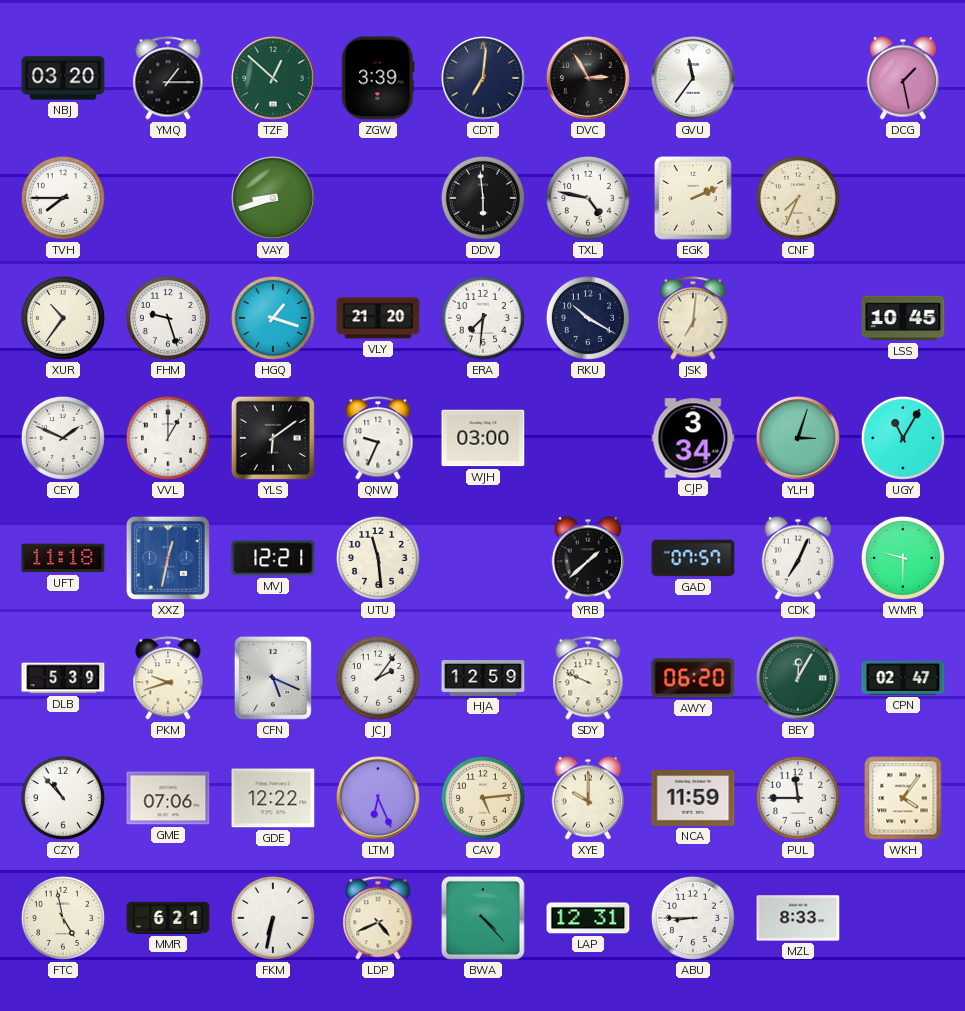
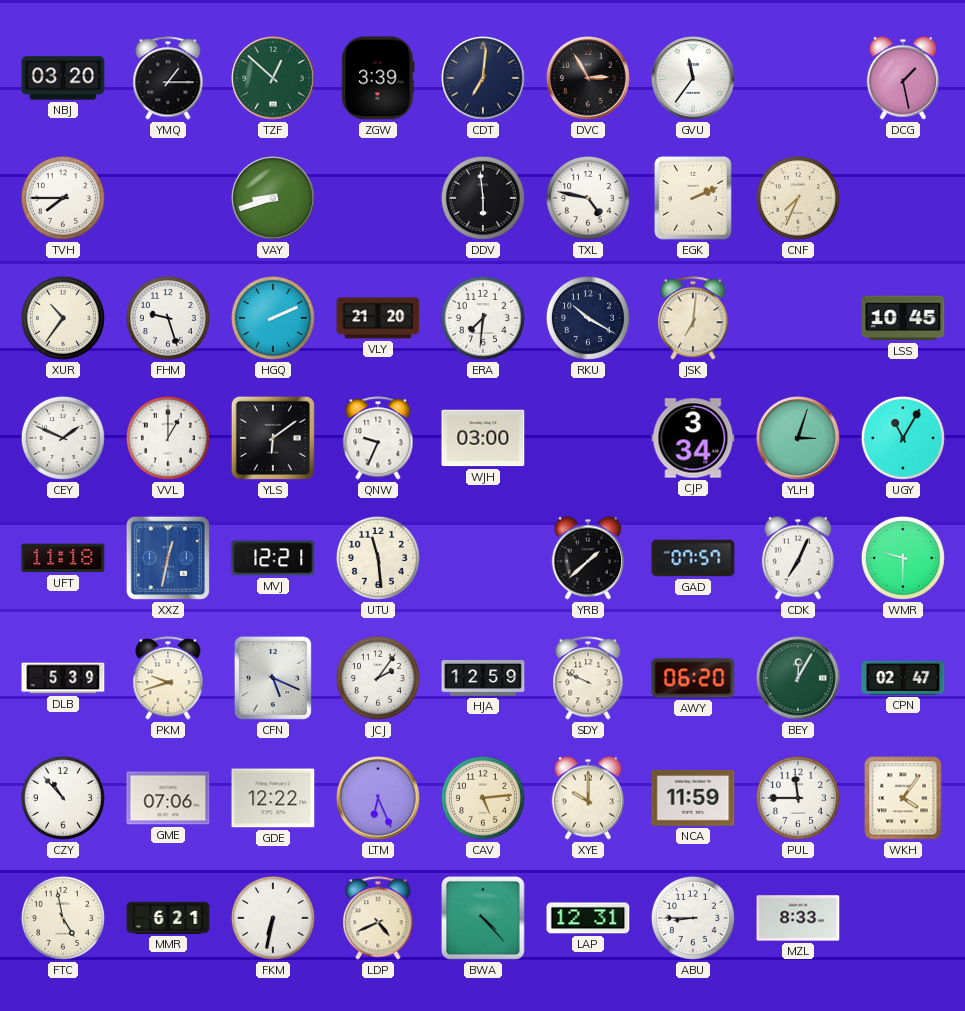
HGQ: 1:18 -> 2:11 (273, 318)
